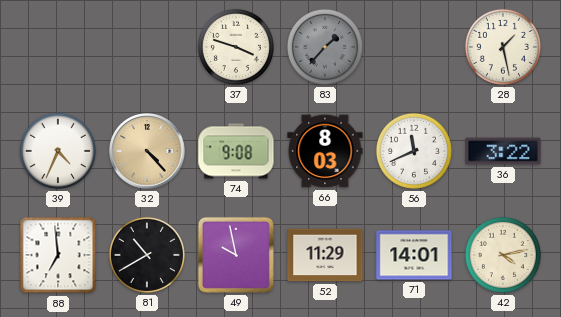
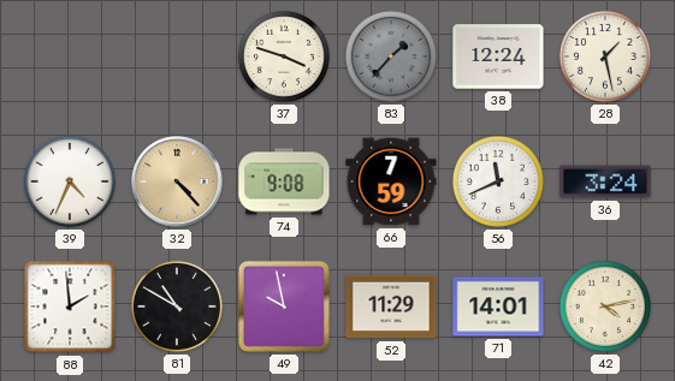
38: none -> 12:24 (498, 56)
66: 8:03 -> 7:59 (391, 181)
36: 3:22 -> 3:24 (605, 181)
88: 6:59 -> 1:59 (70, 306)
81: 10:40 -> 10:50 (177, 306)
